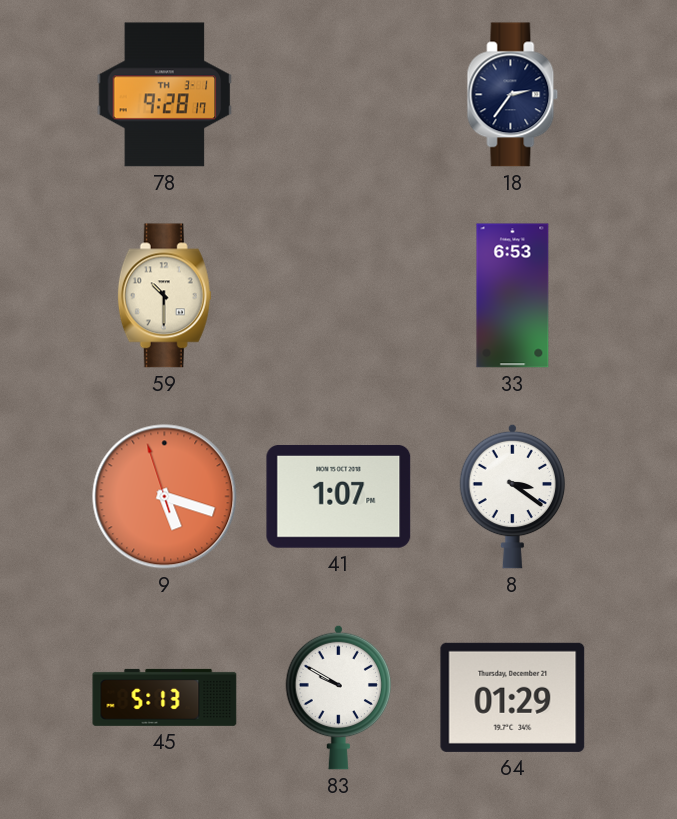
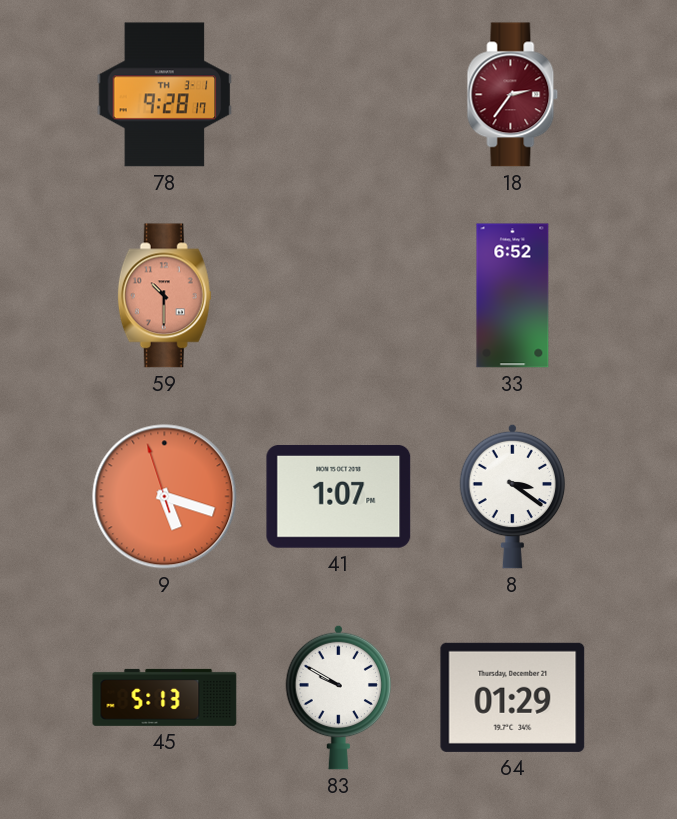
18 dial: navy -> burgundy (513, 95)
59 dial: cream -> salmon (164, 296)
33: 6:53 -> 6:52 (513, 296)
